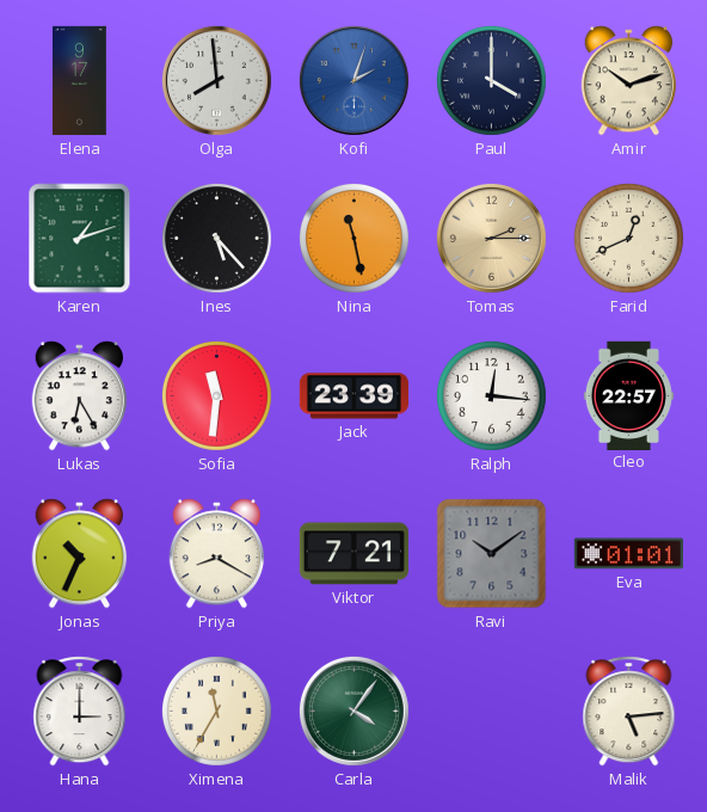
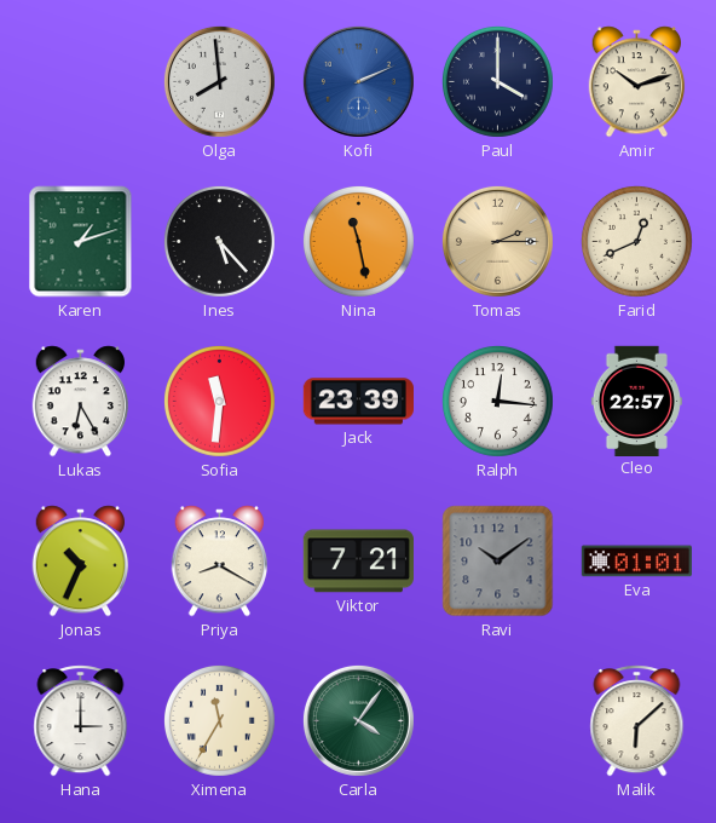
Elena: 9:17 -> none (80, 81)
Kofi: 2:03 -> 2:11 (358, 81)
Malik: 5:14 -> 6:08 (637, 721)
